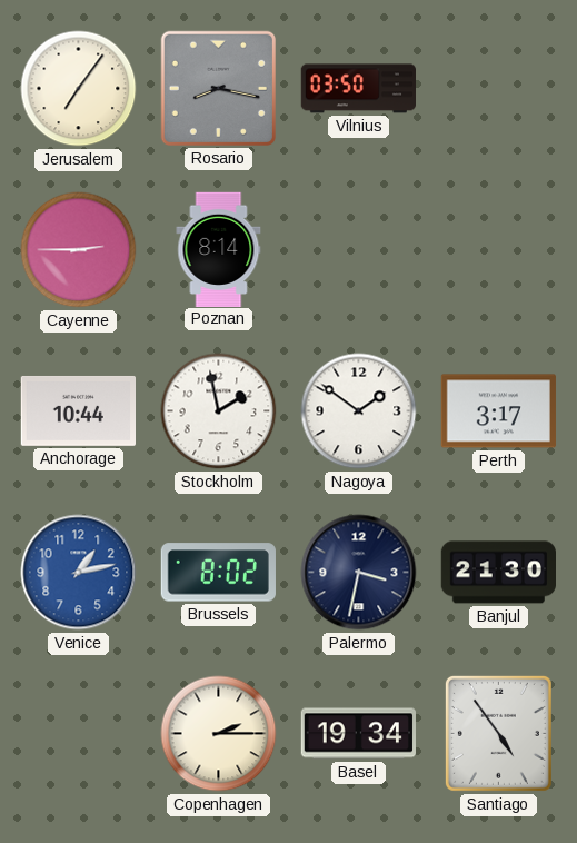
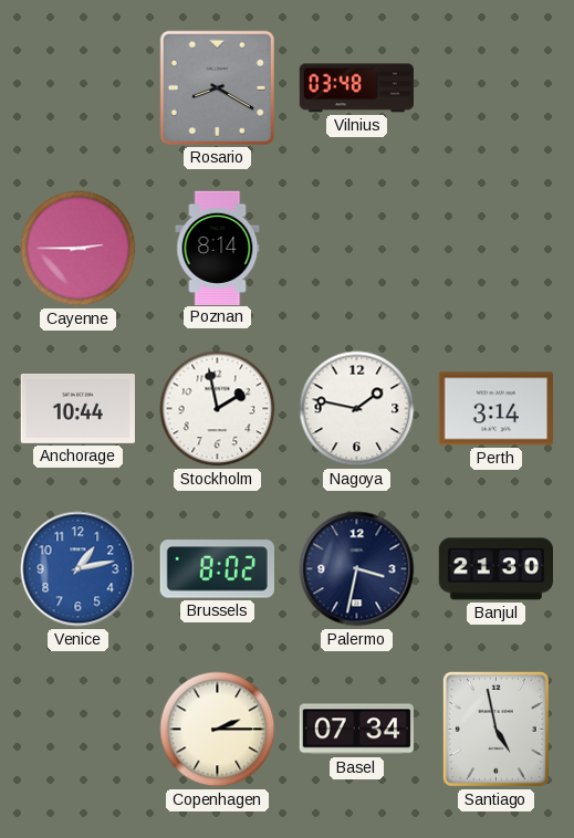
Jerusalem: 7:06 -> none (79, 89)
Rosario: 8:17 -> 8:20 (217, 87)
Vilnius: 03:50 -> 03:48 (357, 88)
Nagoya: 1:51 -> 1:47 (357, 409)
Perth: 3:17 -> 3:14 (495, 409)
Basel: 19:34 -> 07:34 (356, 730)
Santiago: 4:54 -> 4:58 (495, 729)
